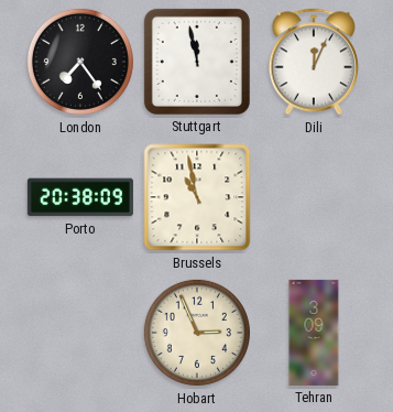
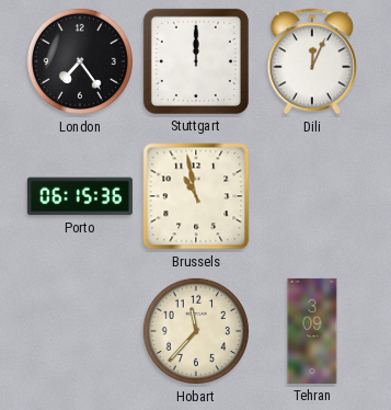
Stuttgart: 11:58 -> 12:00 (196, 61)
Porto: 20:38 -> 06:15 (80, 196)
Hobart: 2:56 -> 11:37 (196, 331)
